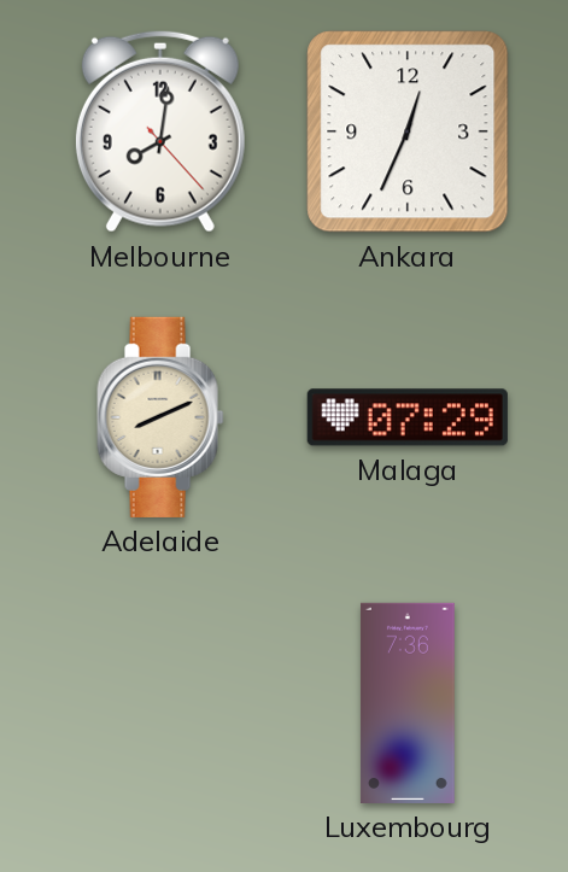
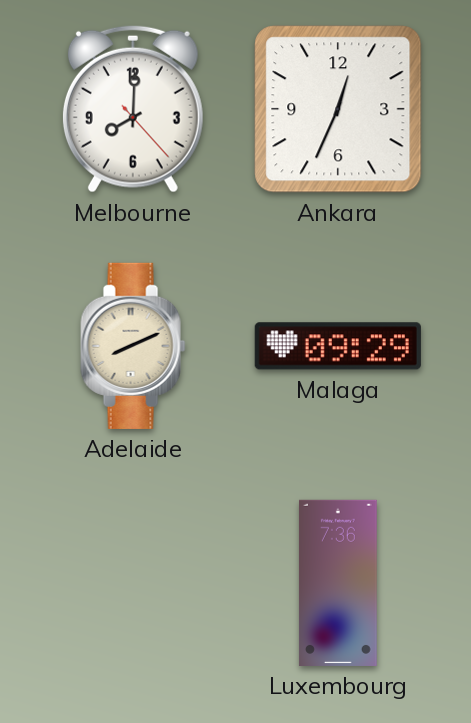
Melbourne: 8:01 -> 8:00 (133, 109)
Malaga: 07:29 -> 09:29 (338, 346)
